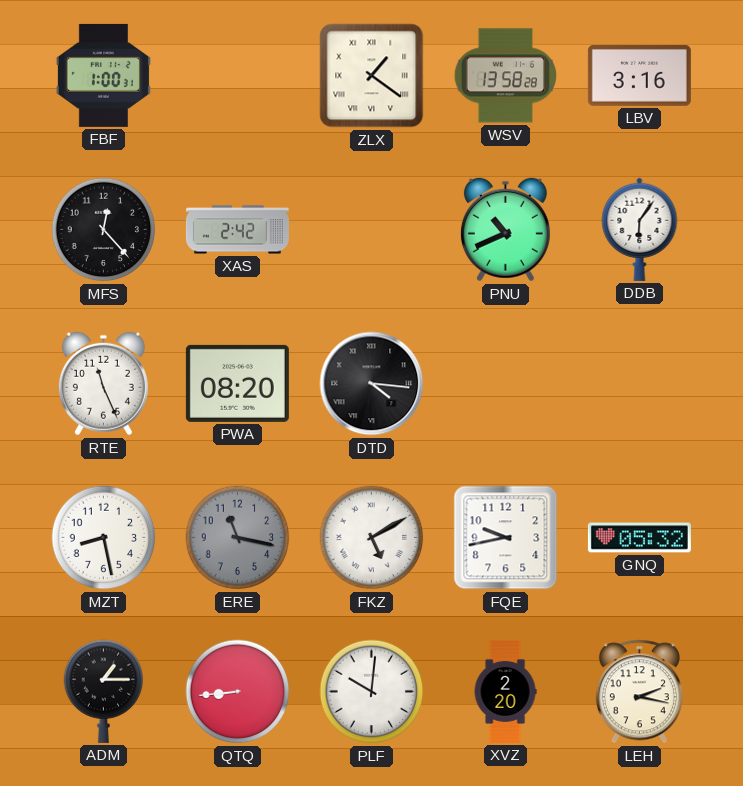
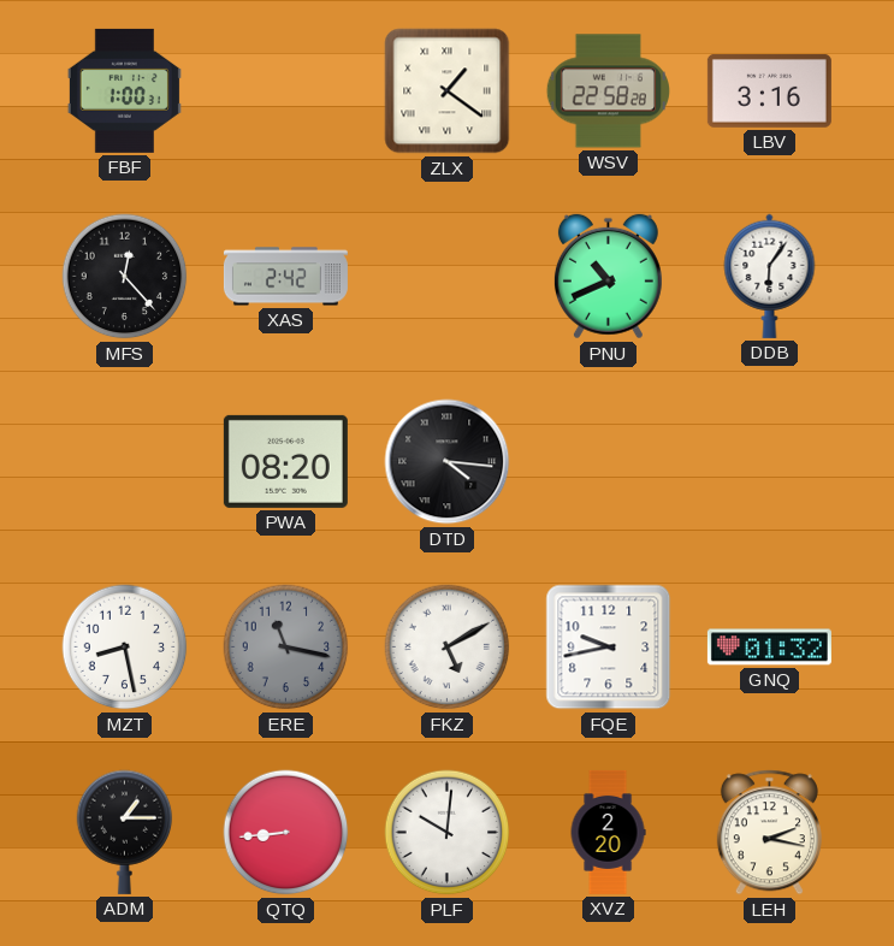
WSV: 13:58 -> 22:58 (608, 91)
RTE: 11:26 -> none (103, 384)
GNQ: 05:32 -> 01:32 (769, 648)
